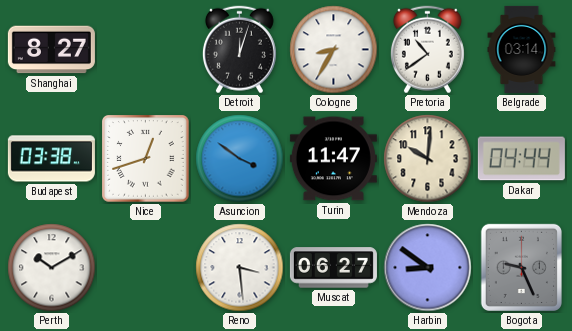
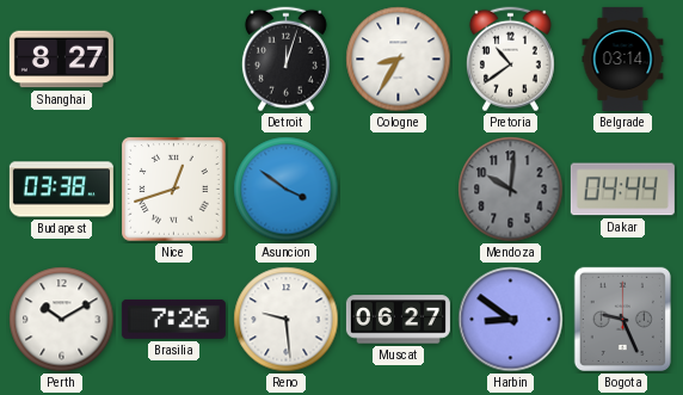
Turin: 11:47 -> none (333, 159)
Mendoza dial: cream -> grey (511, 190)
Brasilia: none -> 7:26 (173, 319)
Reno: 3:29 -> 9:29 (287, 320)
